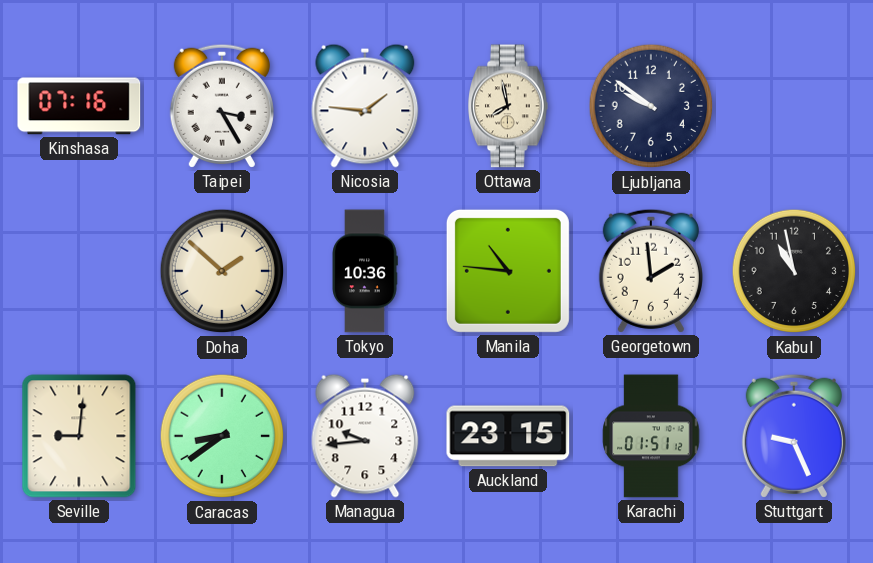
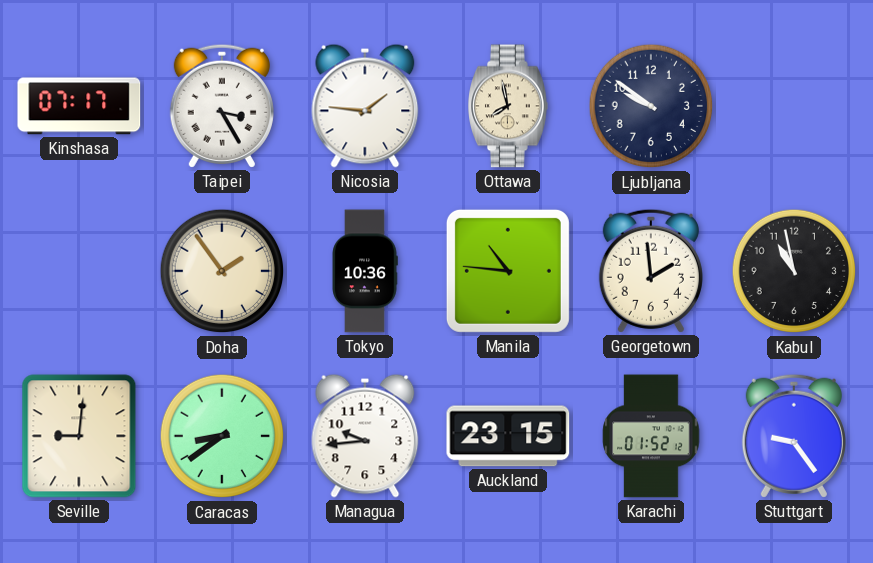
Kinshasa: 07:16 -> 07:17 (79, 106)
Doha: 1:52 -> 1:54 (222, 271)
Karachi: 01:51 -> 01:52 (651, 436)
Stuttgart: 9:26 -> 9:24 (794, 436)
